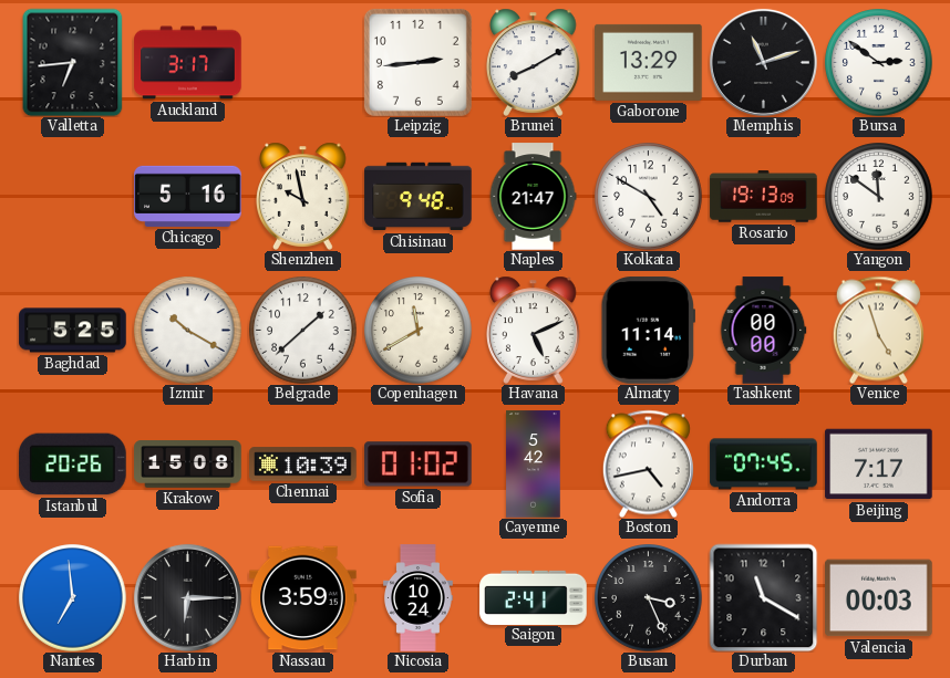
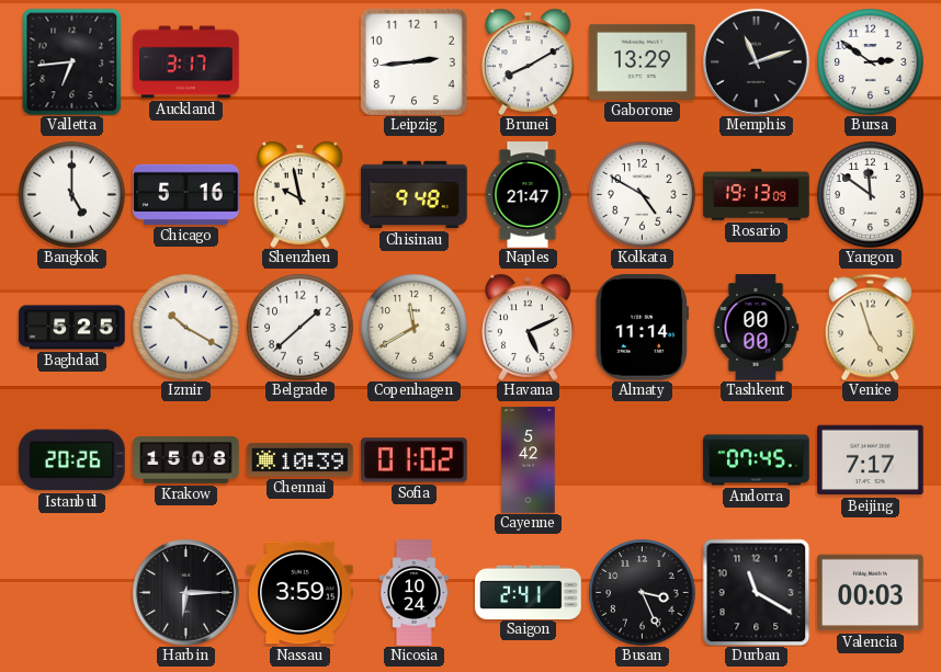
Bangkok: none -> 5:00 (72, 195)
Boston: 4:43 -> none (648, 463)
Nantes: 6:59 -> none (73, 598)
